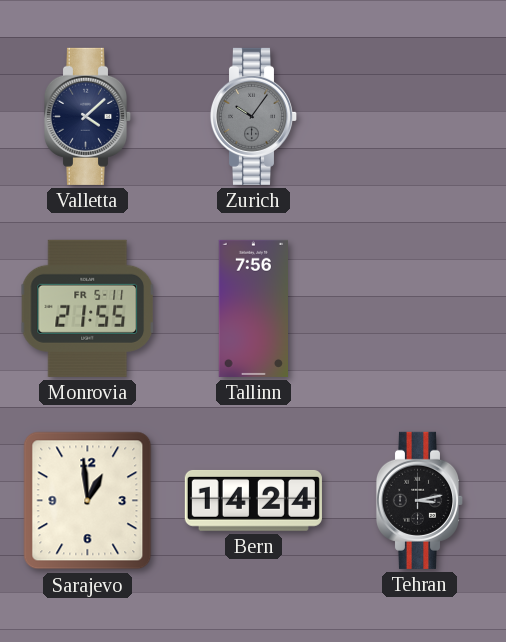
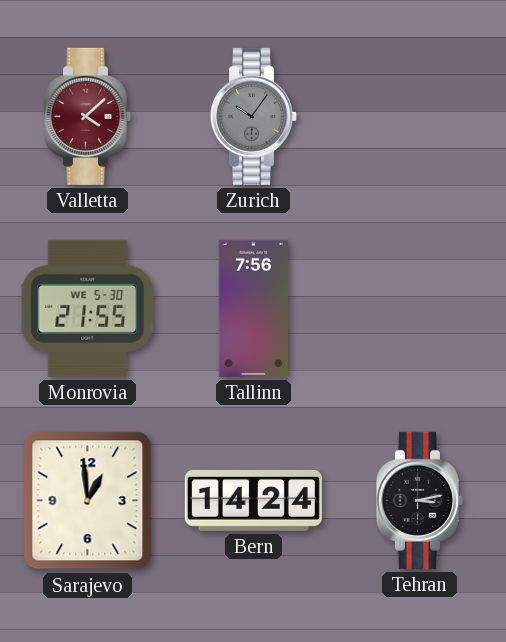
Valletta dial: navy -> burgundy (88, 116)
Monrovia date: FR 5-11 -> WE 5-30 (87, 308)
